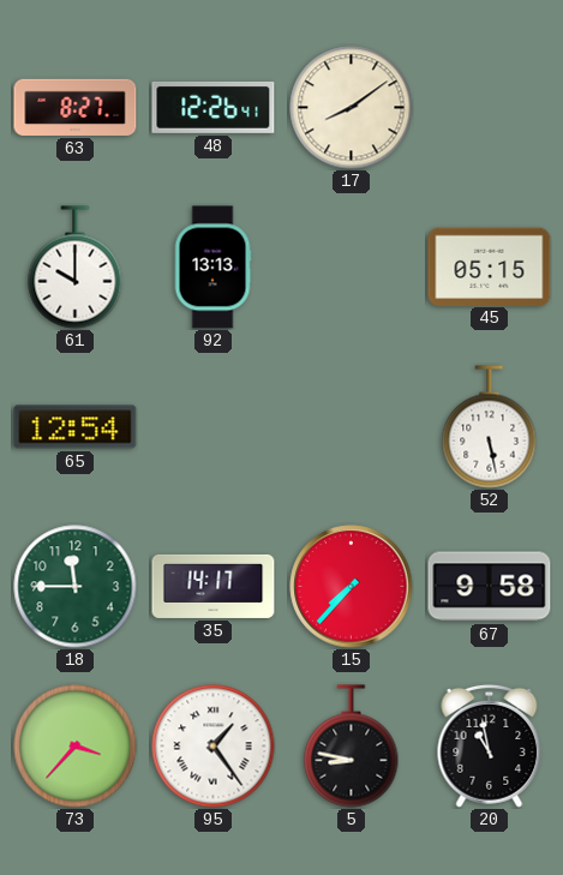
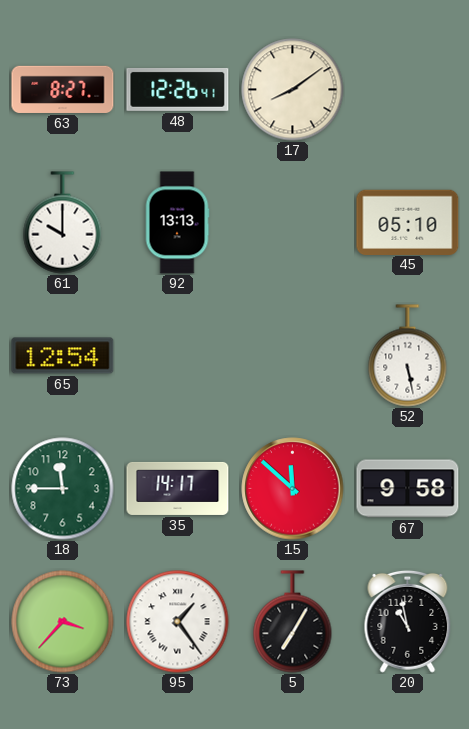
45: 05:15 -> 05:10 (408, 222)
15: 7:37 -> 11:52 (293, 489)
5: 8:47 -> 7:05 (293, 622)
